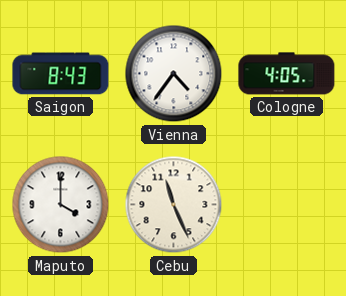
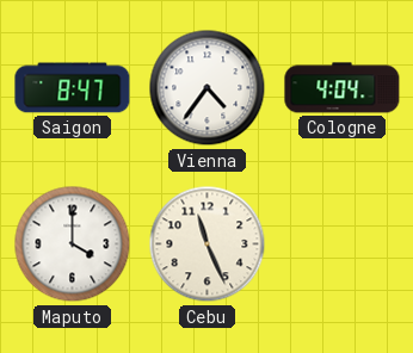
Saigon: 8:43 -> 8:47 (73, 88)
Cologne: 4:05 -> 4:04 (343, 88)
